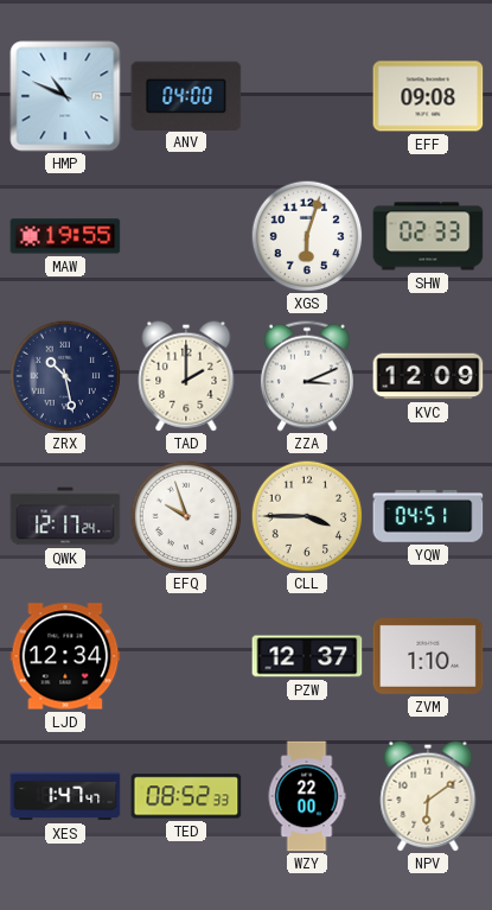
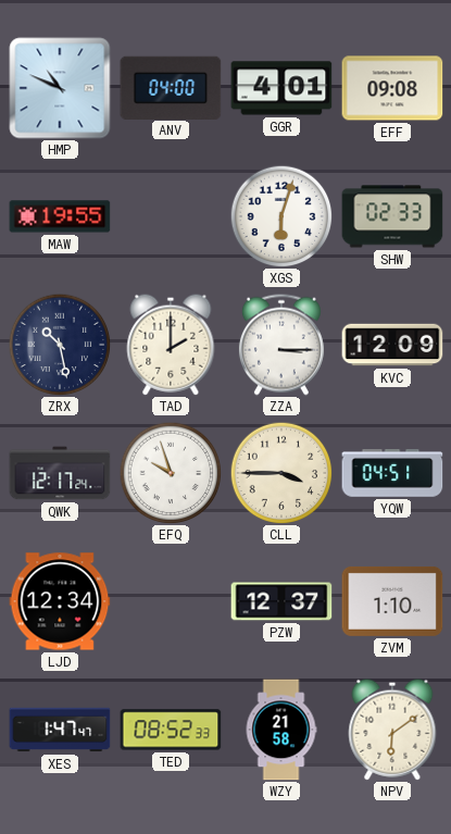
GGR: none -> 4:01 (281, 88)
ZZA: 3:11 -> 3:15 (281, 345)
WZY: 22:00 -> 21:58 (281, 730)
